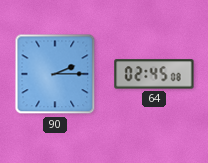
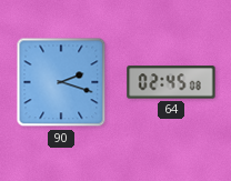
90: 2:15 -> 2:18 (61, 82)
